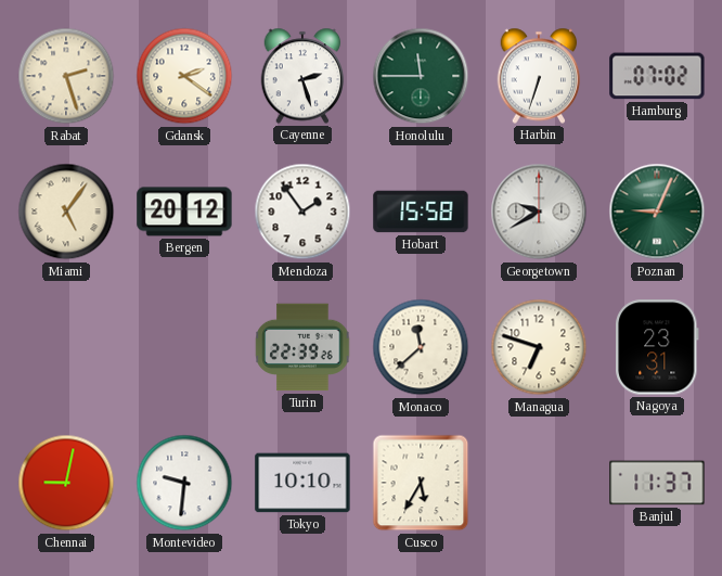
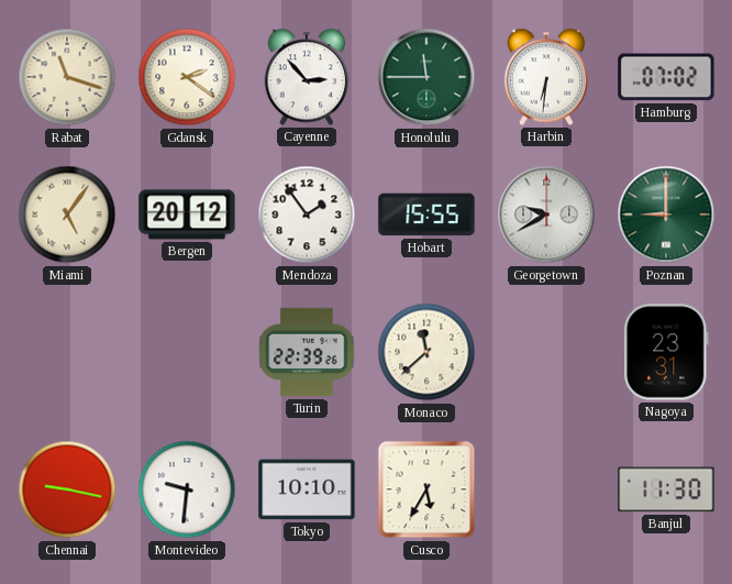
Rabat: 2:27 -> 11:18 (67, 77)
Cayenne: 2:27 -> 2:53 (307, 77)
Harbin: 6:33 -> 6:31 (546, 77)
Hobart: 15:58 -> 15:55 (426, 214)
Poznan: 9:04 -> 9:00 (666, 214)
Managua: 6:48 -> none (539, 347)
Chennai: 9:02 -> 9:17 (67, 489)
Banjul: 11:37 -> 11:30 (666, 489)
